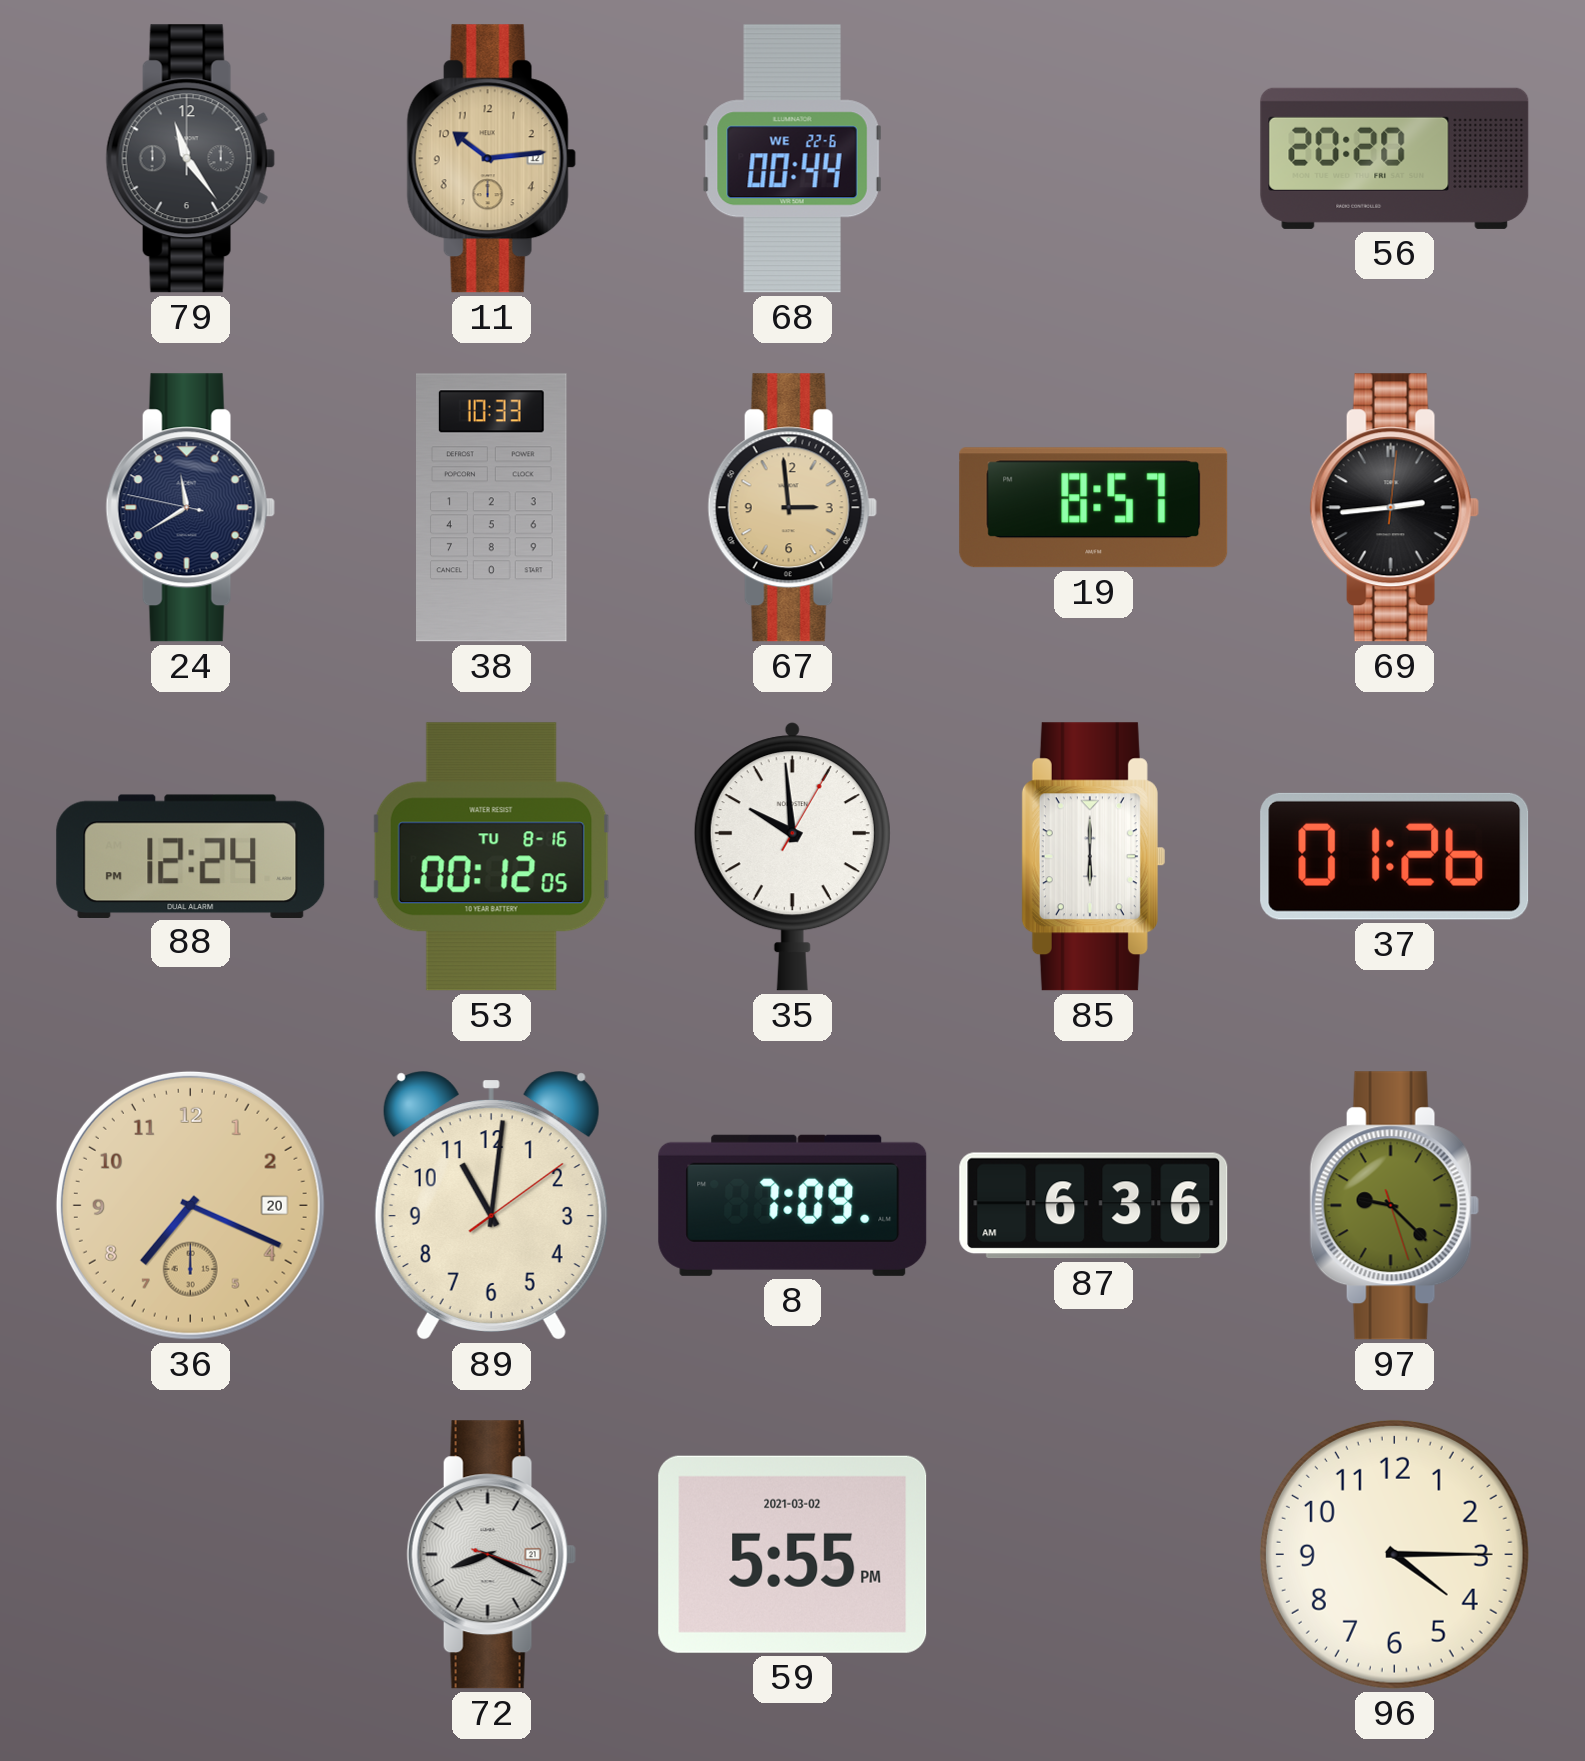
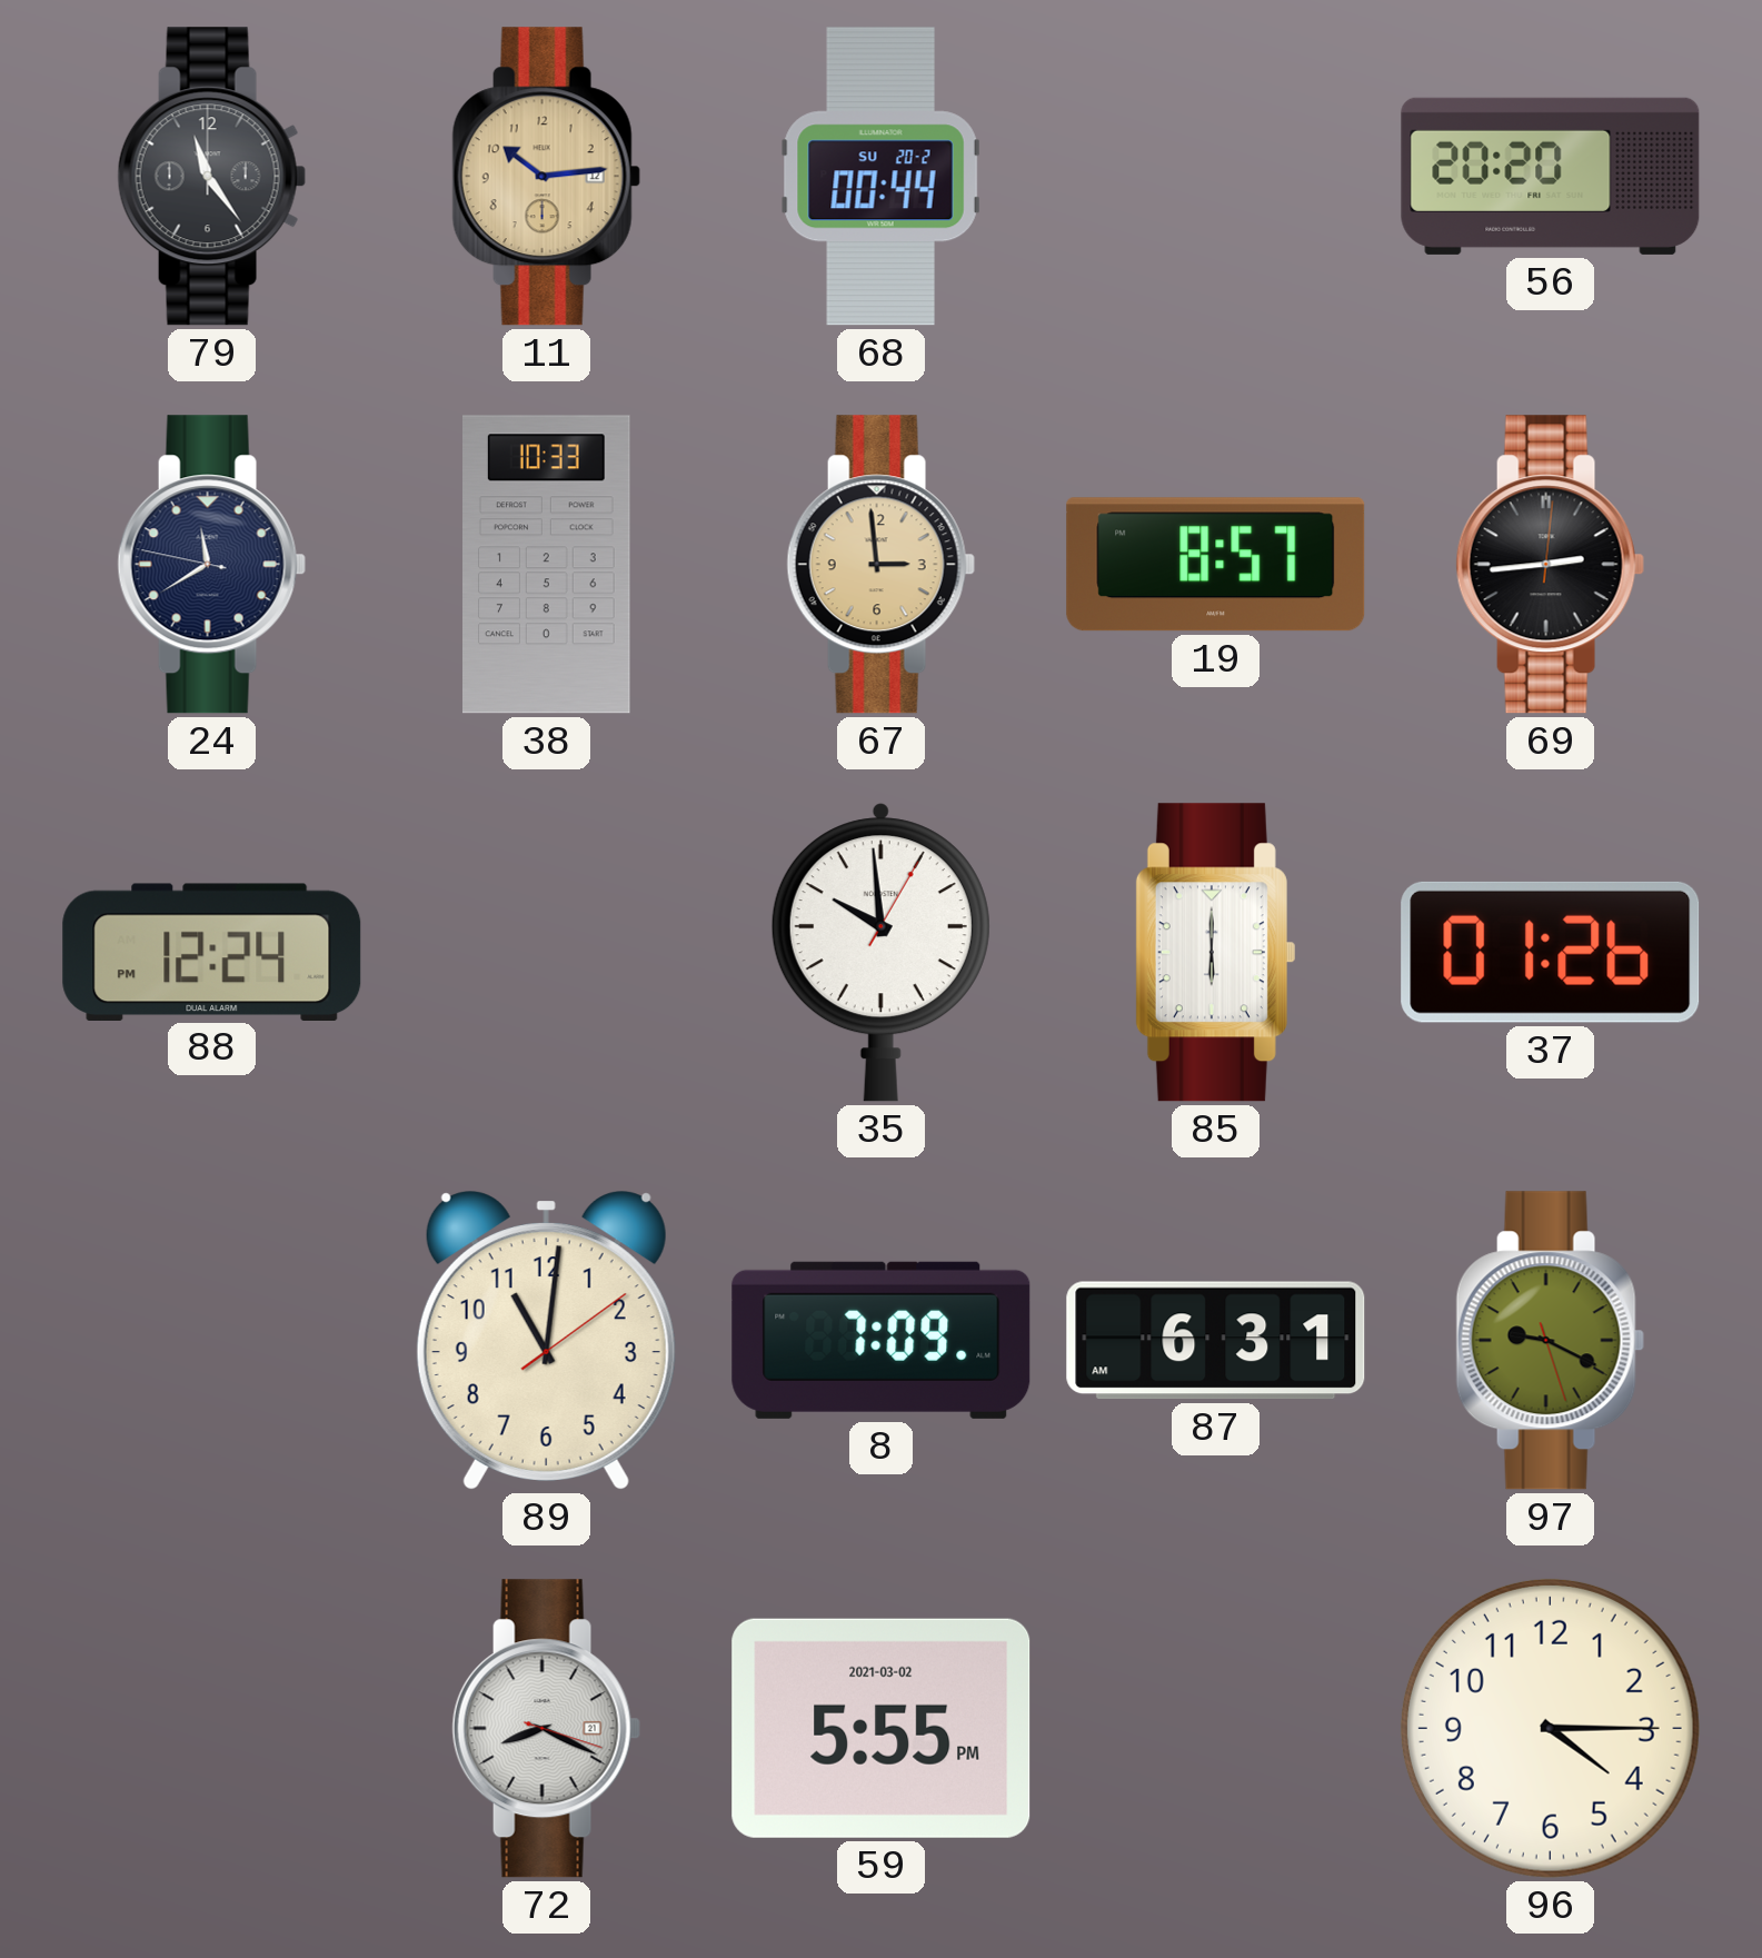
68 date: WE 22-6 -> SU 20-2 (882, 177)
53: 00:12 -> none (491, 857)
36: 7:19 -> none (190, 1205)
87: 6:36 -> 6:31 (1216, 1341)
97: 9:22 -> 9:19 (1550, 1341)
